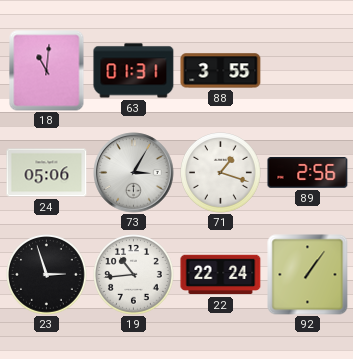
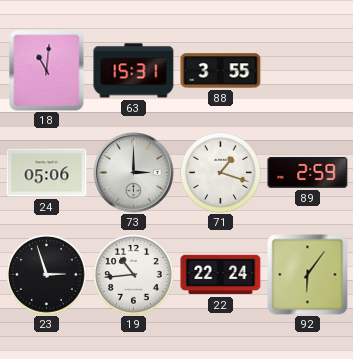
63: 01:31 -> 15:31 (134, 71)
73: 3:05 -> 3:00 (134, 173)
89: 2:56 -> 2:59 (308, 173)
92: 1:06 -> 6:06 (308, 275)
